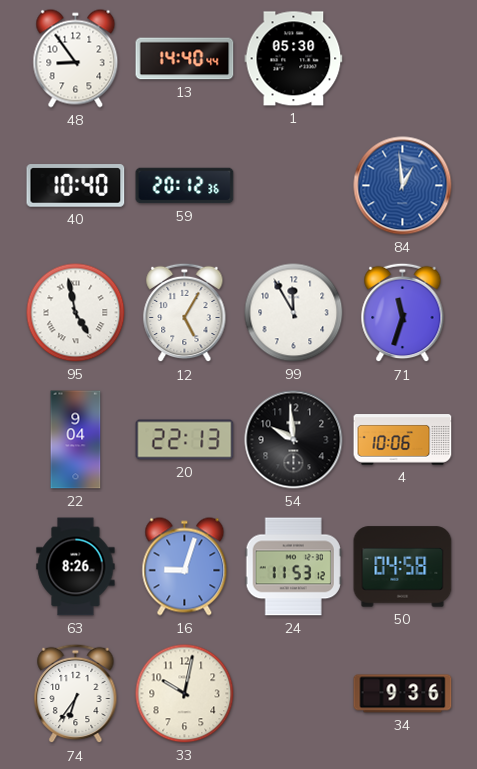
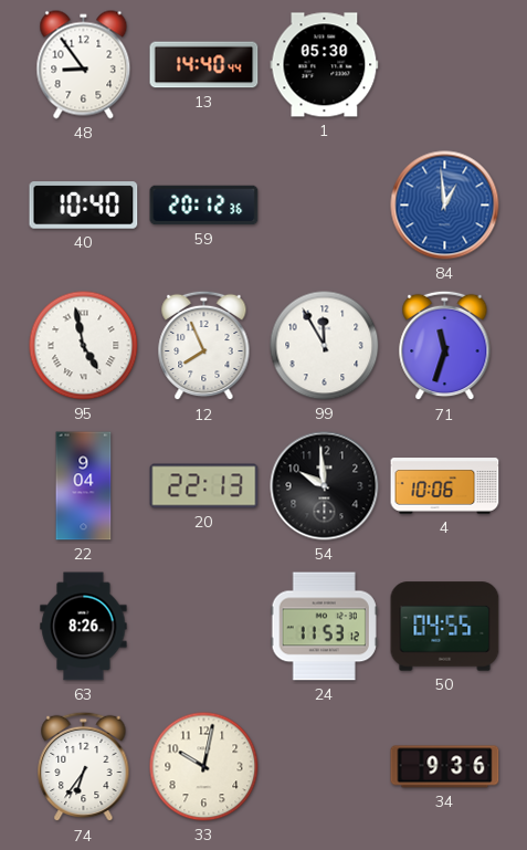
12: 5:05 -> 7:56 (204, 346)
16: 9:03 -> none (185, 567)
50: 04:58 -> 04:55 (445, 627)
